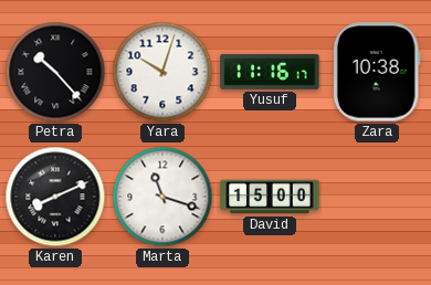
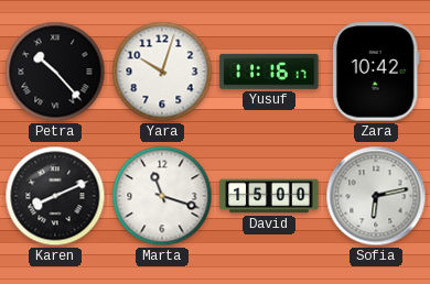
Zara: 10:38 -> 10:42 (376, 72)
Sofia: none -> 6:13 (376, 196)
